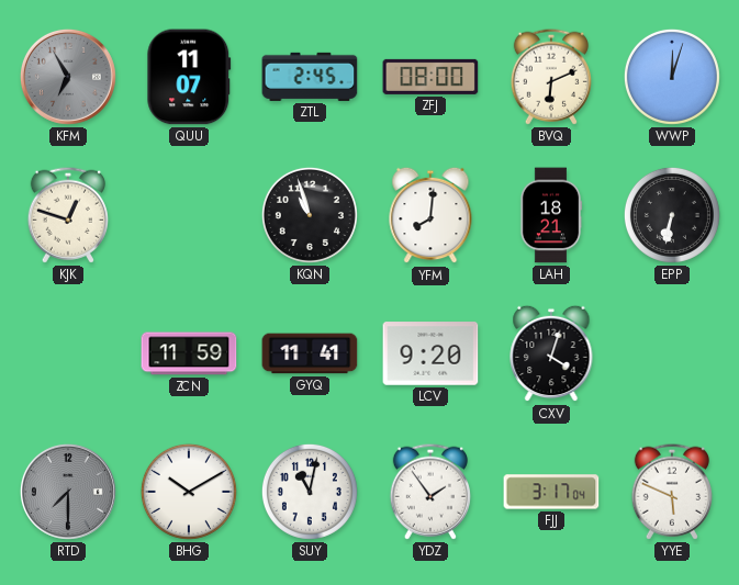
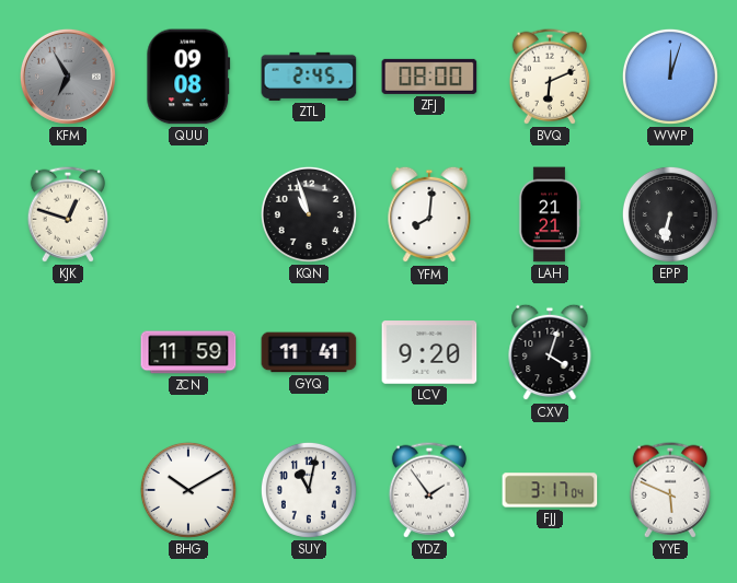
QUU: 11:07 -> 09:08 (188, 77)
LAH: 18:21 -> 21:21 (550, 214)
RTD: 7:30 -> none (68, 492)
